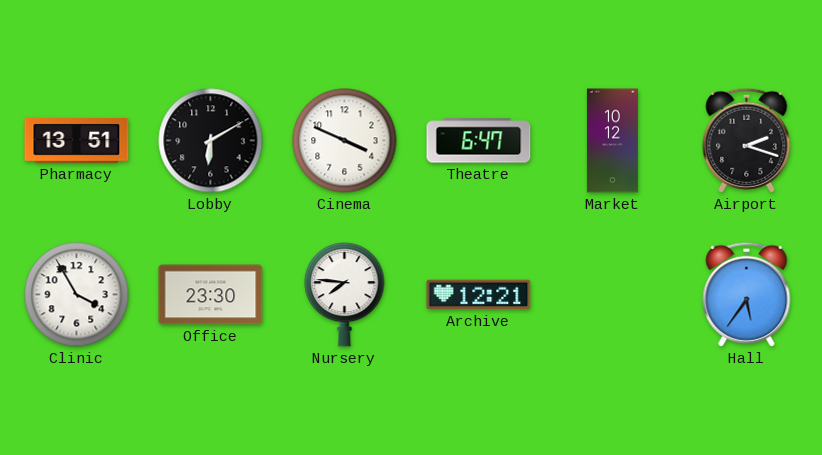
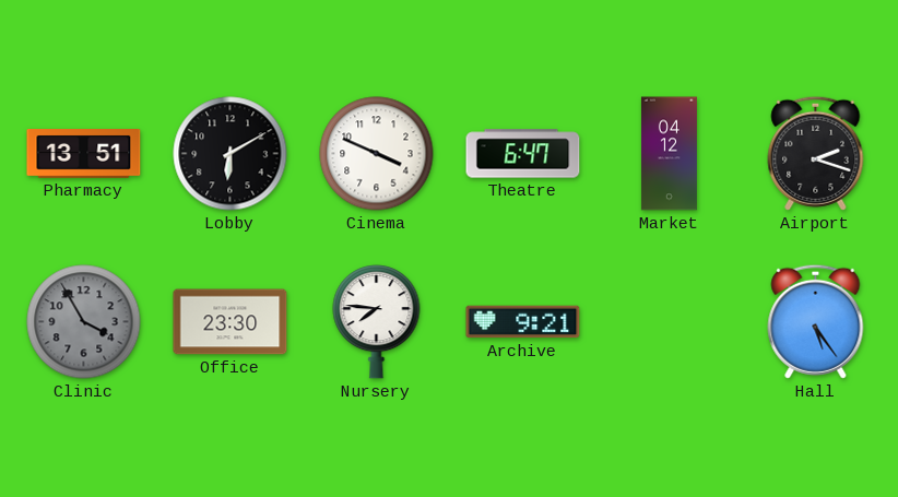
Market: 10:12 -> 04:12 (669, 154)
Clinic dial: white -> grey (84, 322)
Archive: 12:21 -> 9:21 (523, 322)
Hall: 5:36 -> 5:24 (816, 321)
